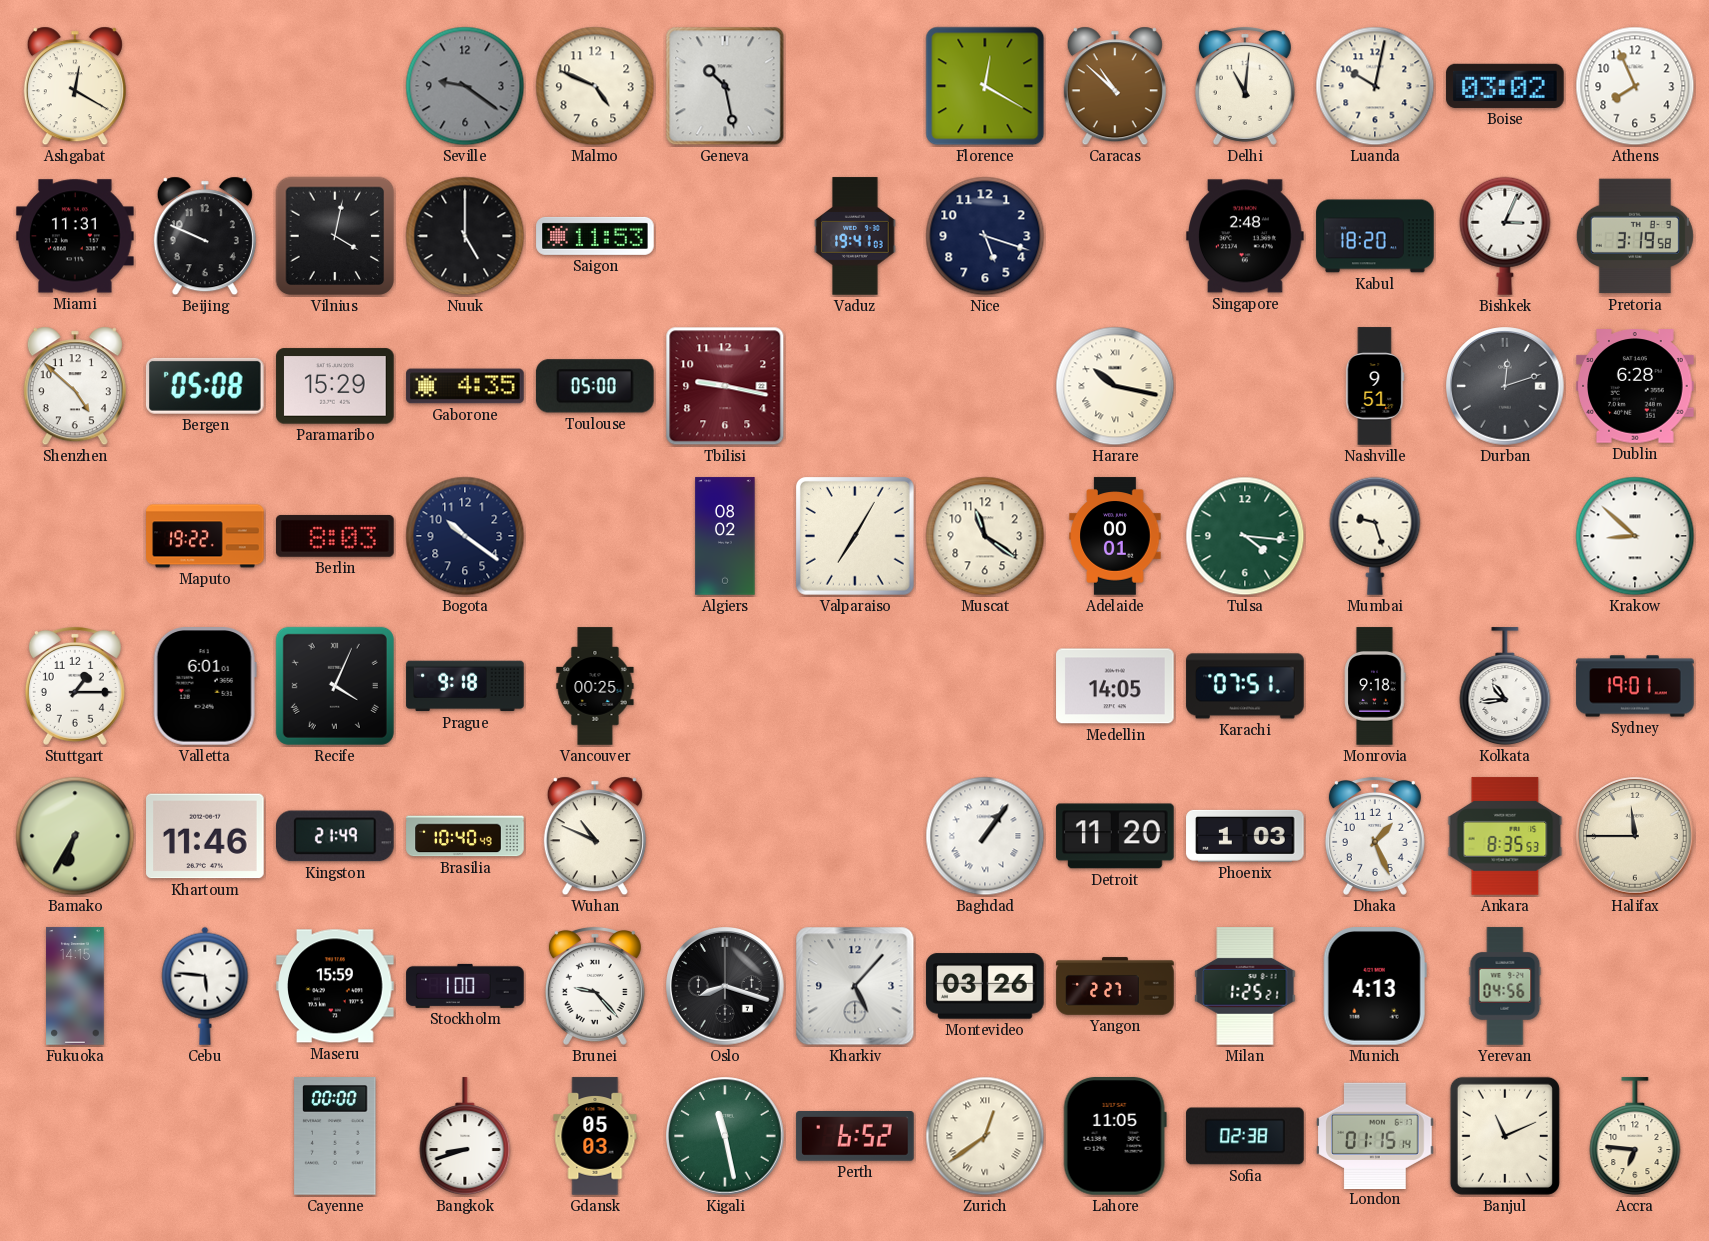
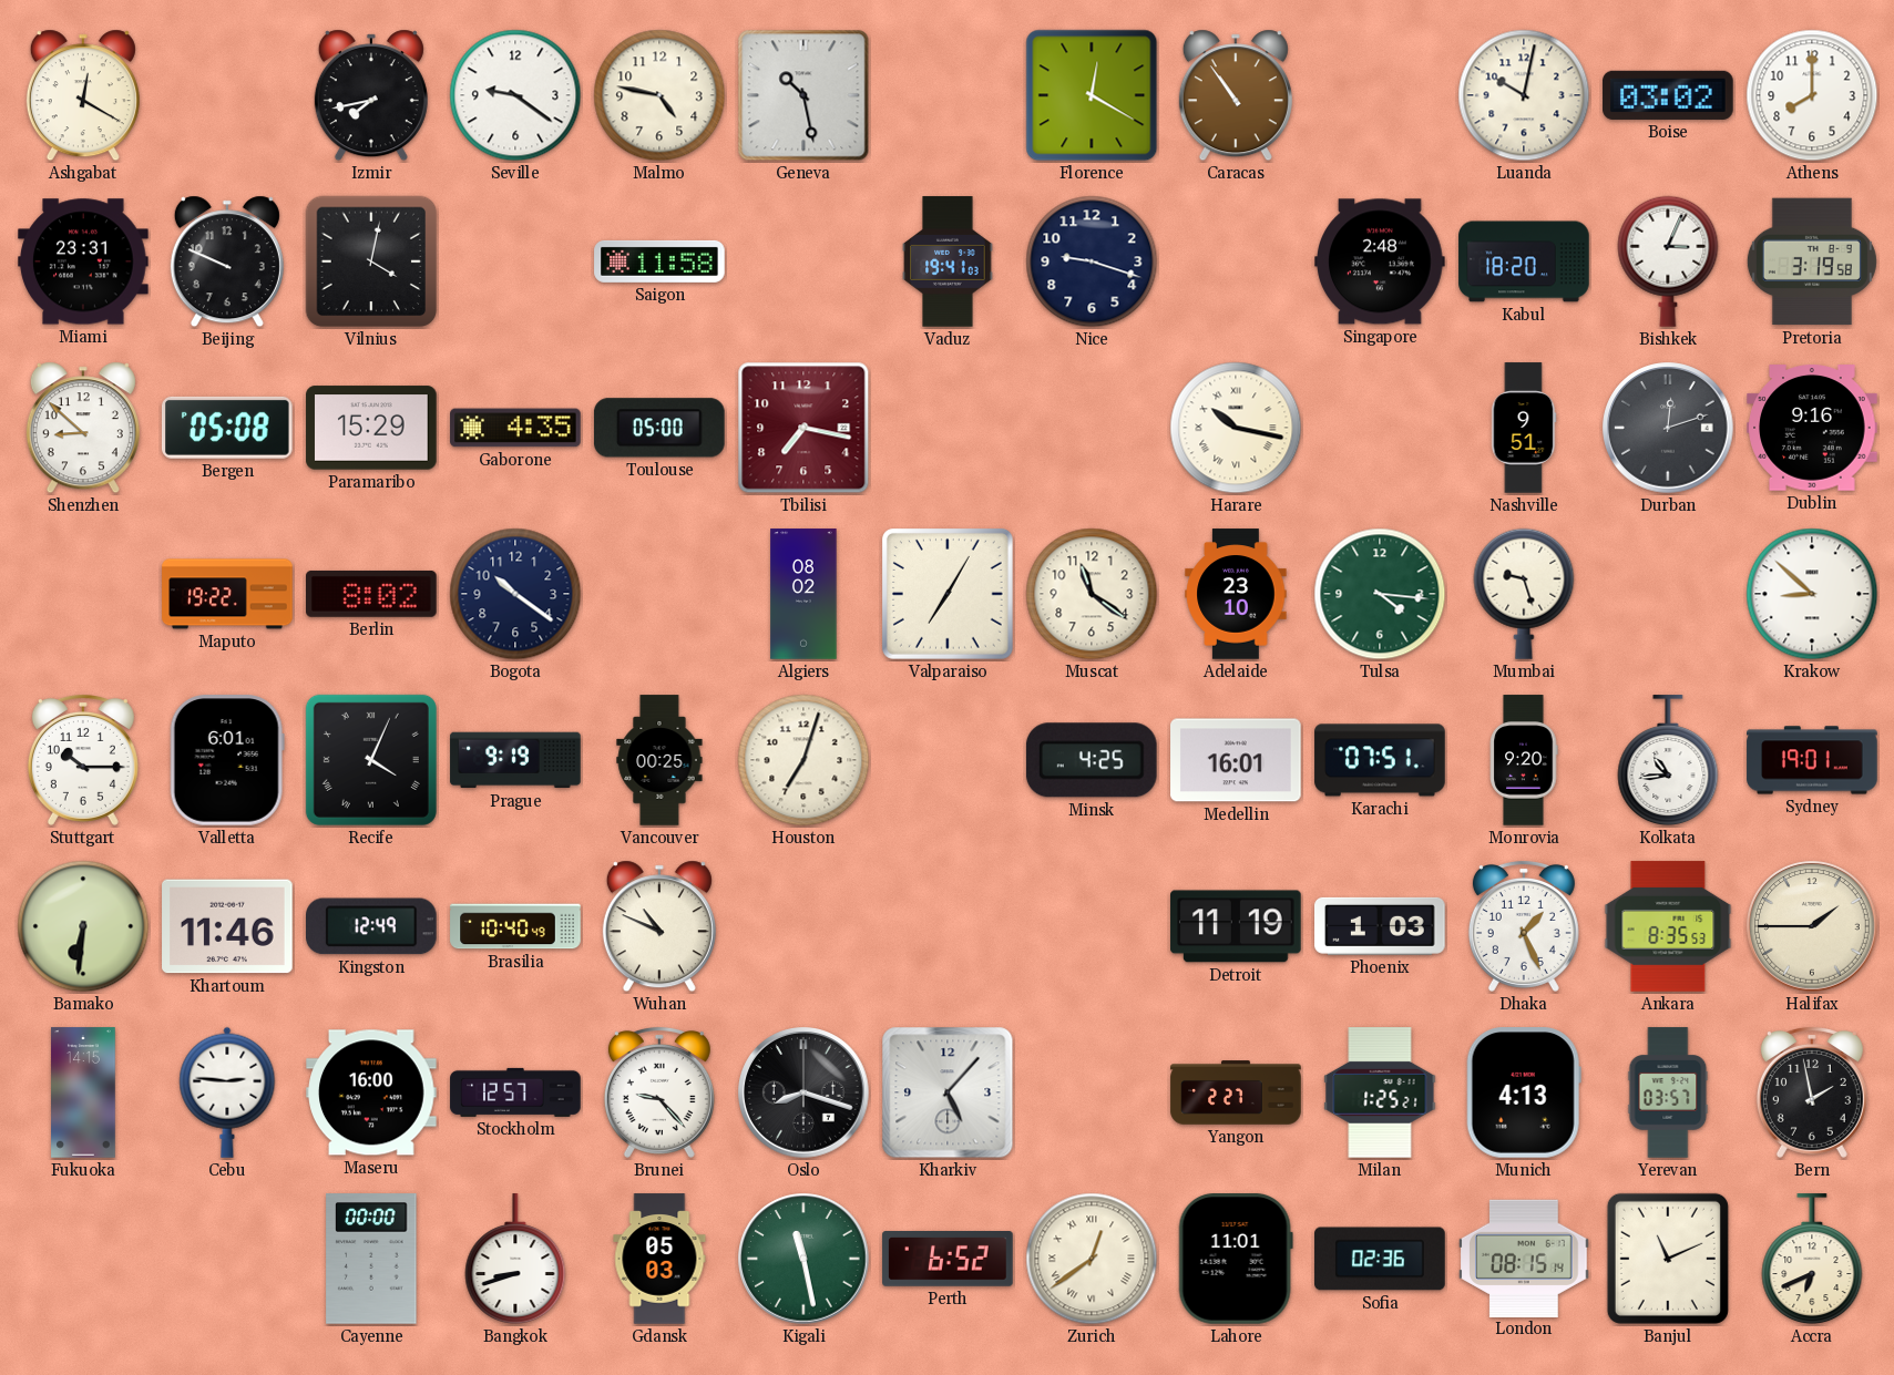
Izmir: none -> 7:43 (371, 95)
Seville dial: grey -> white (515, 95)
Malmo: 4:49 -> 4:47 (659, 95)
Caracas: 10:52 -> 10:54 (1236, 95)
Delhi: 11:01 -> none (1245, 86)
Athens: 7:56 -> 8:00 (1812, 95)
Miami: 11:31 -> 23:31 (83, 261)
Nuuk: 5:00 -> none (465, 236)
Saigon: 11:53 -> 11:58 (659, 261)
Nice: 5:18 -> 9:18 (1092, 261)
Shenzhen: 4:52 -> 8:52 (83, 428)
Tbilisi: 9:17 -> 7:17 (803, 428)
Dublin: 6:28 -> 9:16 (1812, 428)
Berlin: 8:03 -> 8:02 (371, 594)
Adelaide: 00:01 -> 23:10 (1236, 594)
Stuttgart: 1:15 -> 10:15 (83, 760)
Prague: 9:18 -> 9:19 (515, 760)
Houston: none -> 7:03 (803, 760)
Minsk: none -> 4:25 (1092, 760)
Medellin: 14:05 -> 16:01 (1236, 760)
Monrovia: 9:18 -> 9:20 (1524, 760)
Bamako: 6:35 -> 6:31 (83, 926)
Kingston: 21:49 -> 12:49 (372, 926)
Baghdad: 1:06 -> none (985, 836)
Detroit: 11:20 -> 11:19 (1236, 926)
Halifax: 11:45 -> 1:45 (1812, 926)
Cebu: 5:46 -> 2:46 (227, 1092)
Maseru: 15:59 -> 16:00 (371, 1092)
Stockholm: 1:00 -> 12:57 (515, 1092)
Montevideo: 03:26 -> none (985, 986)
Yerevan: 04:56 -> 03:57 (1668, 1092)
Bern: none -> 1:58 (1812, 1092)
Lahore: 11:05 -> 11:01 (1236, 1259)
Sofia: 02:38 -> 02:36 (1380, 1259)
London: 01:15 -> 08:15 (1524, 1258)
Accra: 6:46 -> 6:41 (1812, 1260)
